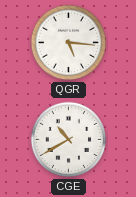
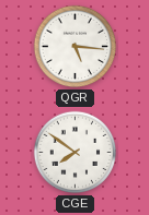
CGE: 10:40 -> 7:51 (76, 153)
